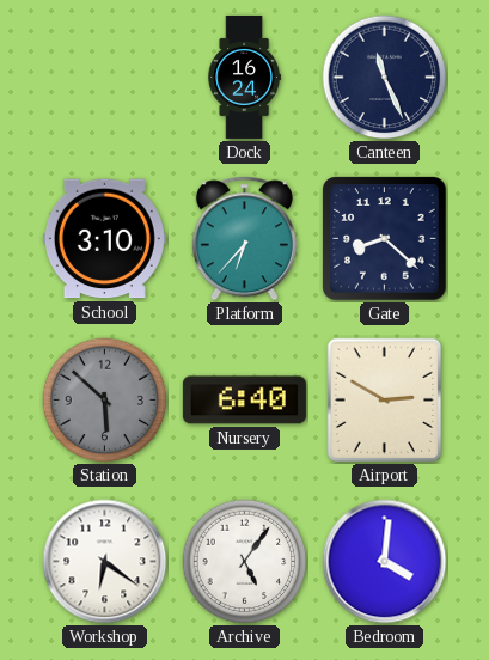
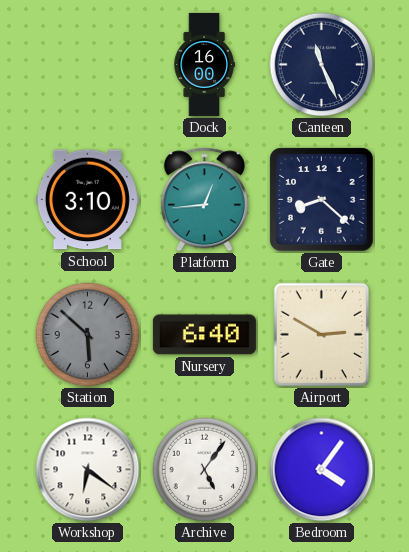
Dock: 16:24 -> 16:00 (204, 64)
Platform: 6:37 -> 12:44 (204, 200)
Bedroom: 4:01 -> 4:06 (322, 470)
